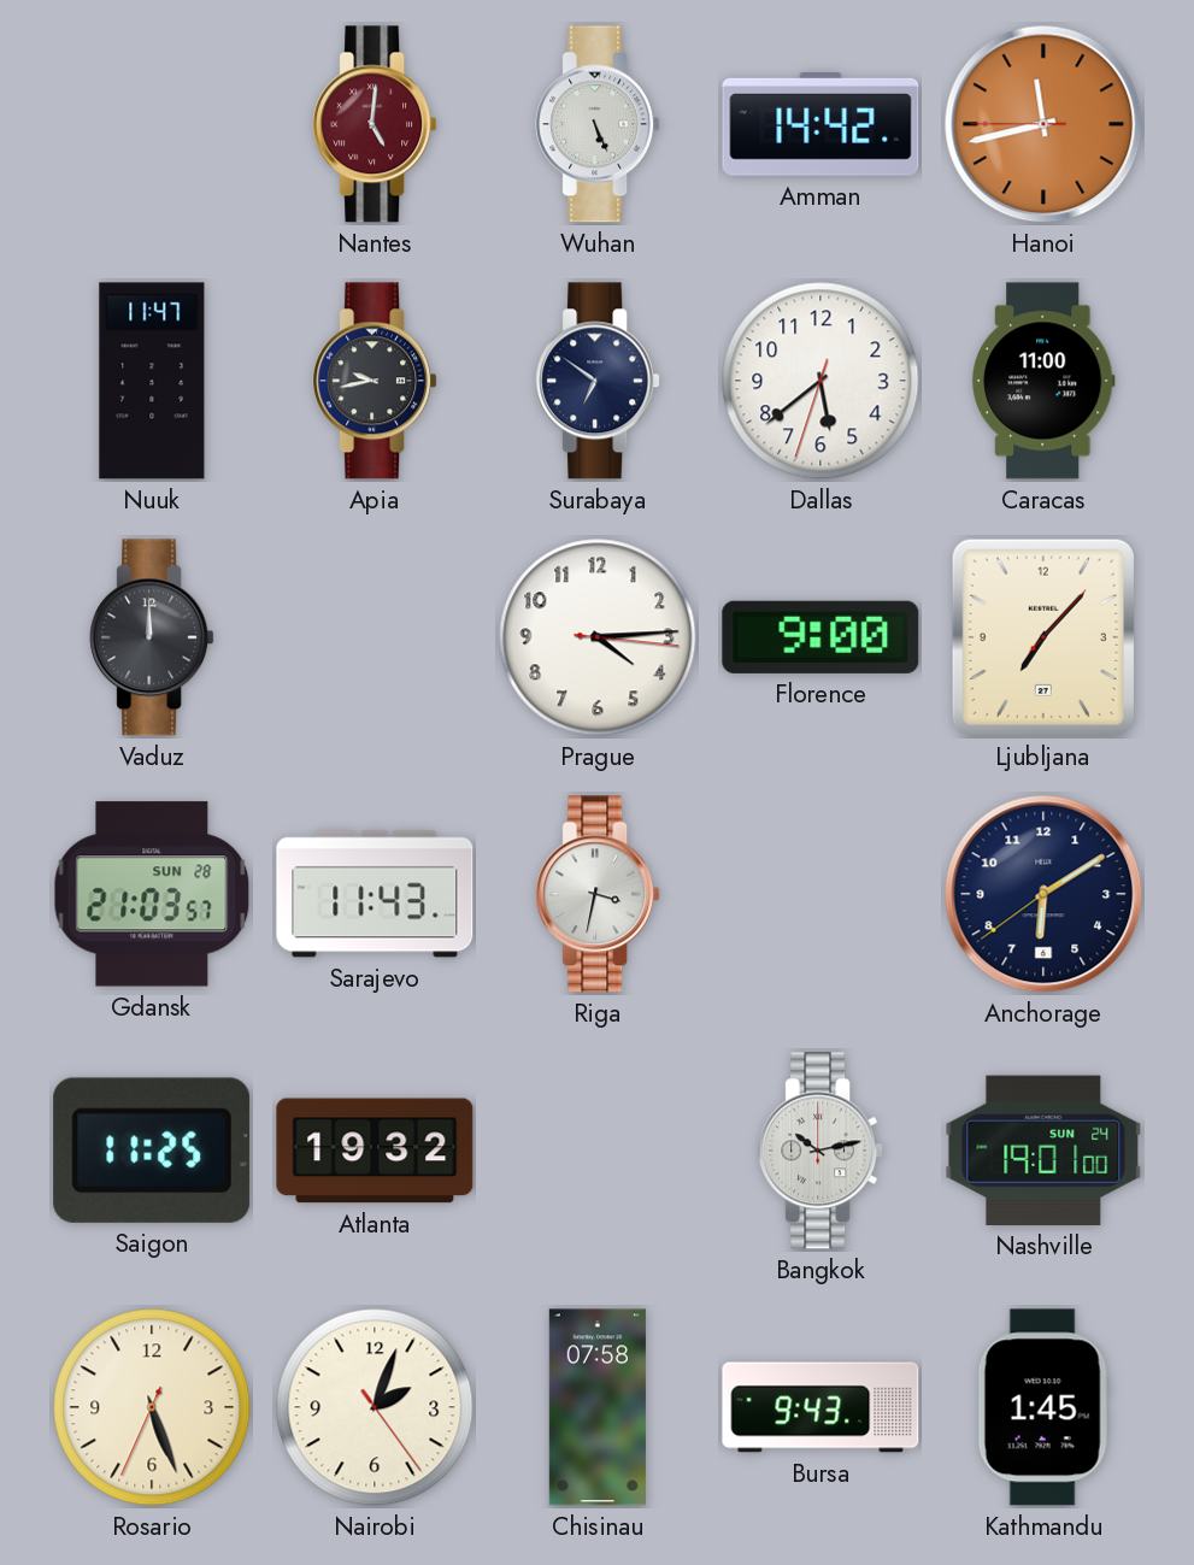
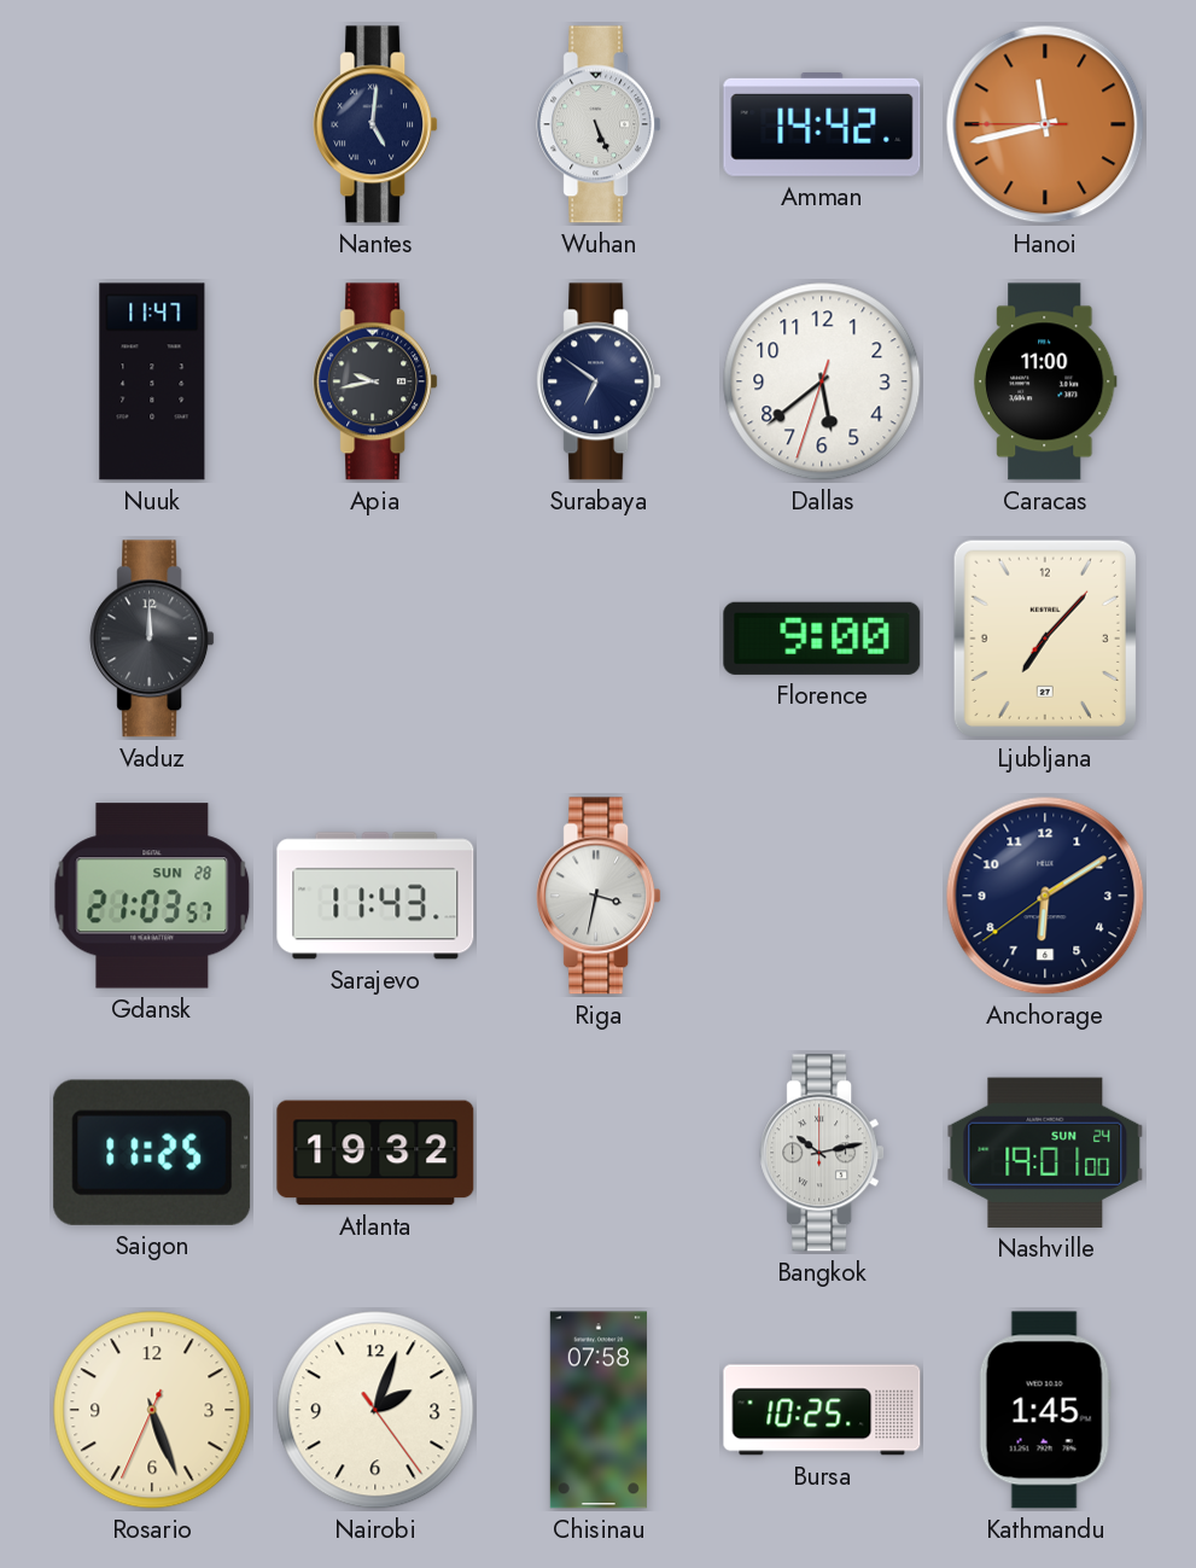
Nantes dial: burgundy -> navy (375, 124)
Prague: 4:14 -> none (598, 637)
Bursa: 9:43 -> 10:25 (822, 1410)
